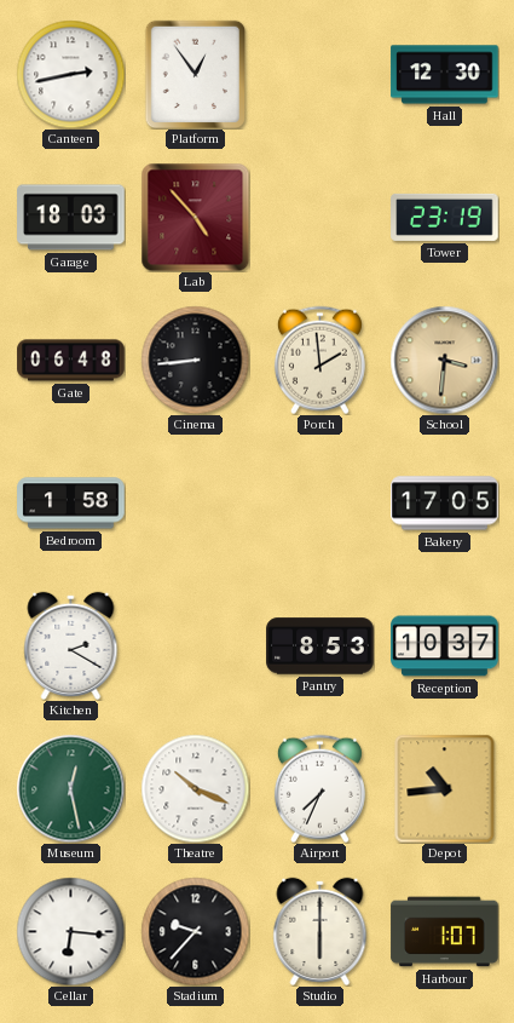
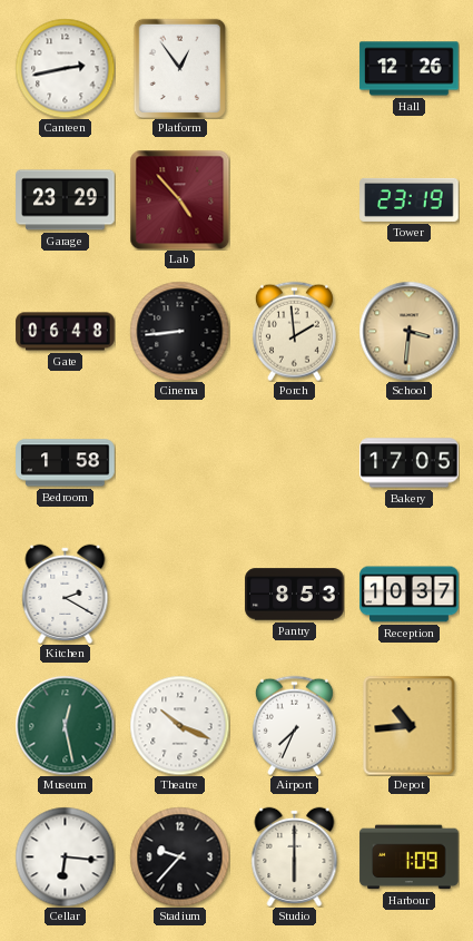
Hall: 12:30 -> 12:26 (410, 69)
Garage: 18:03 -> 23:29 (66, 200)
Harbour: 1:07 -> 1:09 (410, 857)
